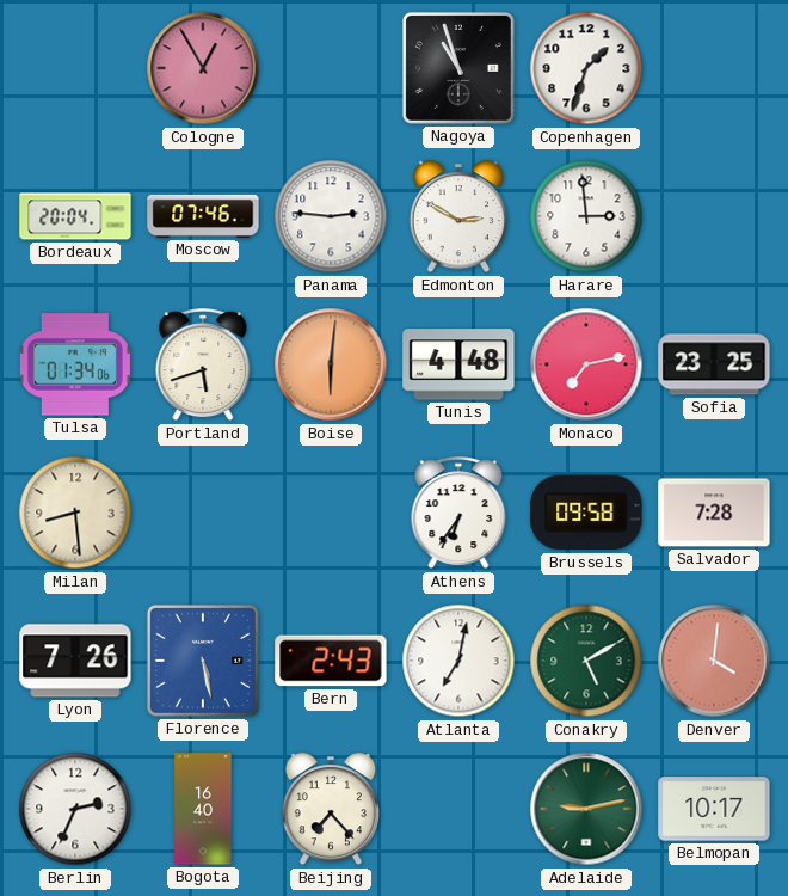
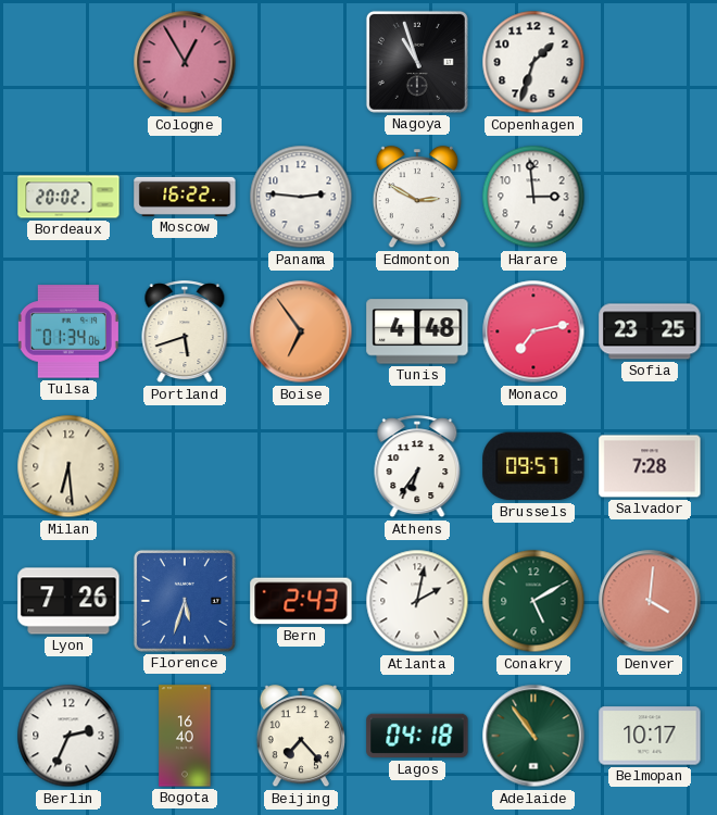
Bordeaux: 20:04 -> 20:02 (68, 197)
Moscow: 07:46 -> 16:22 (185, 197)
Boise: 6:01 -> 6:54 (301, 331)
Milan: 8:29 -> 6:29 (68, 466)
Brussels: 09:58 -> 09:57 (533, 466)
Florence: 5:28 -> 5:33 (185, 601)
Atlanta: 7:02 -> 2:02 (417, 601)
Lagos: none -> 04:18 (417, 736)
Adelaide: 9:13 -> 10:54 (533, 736)
